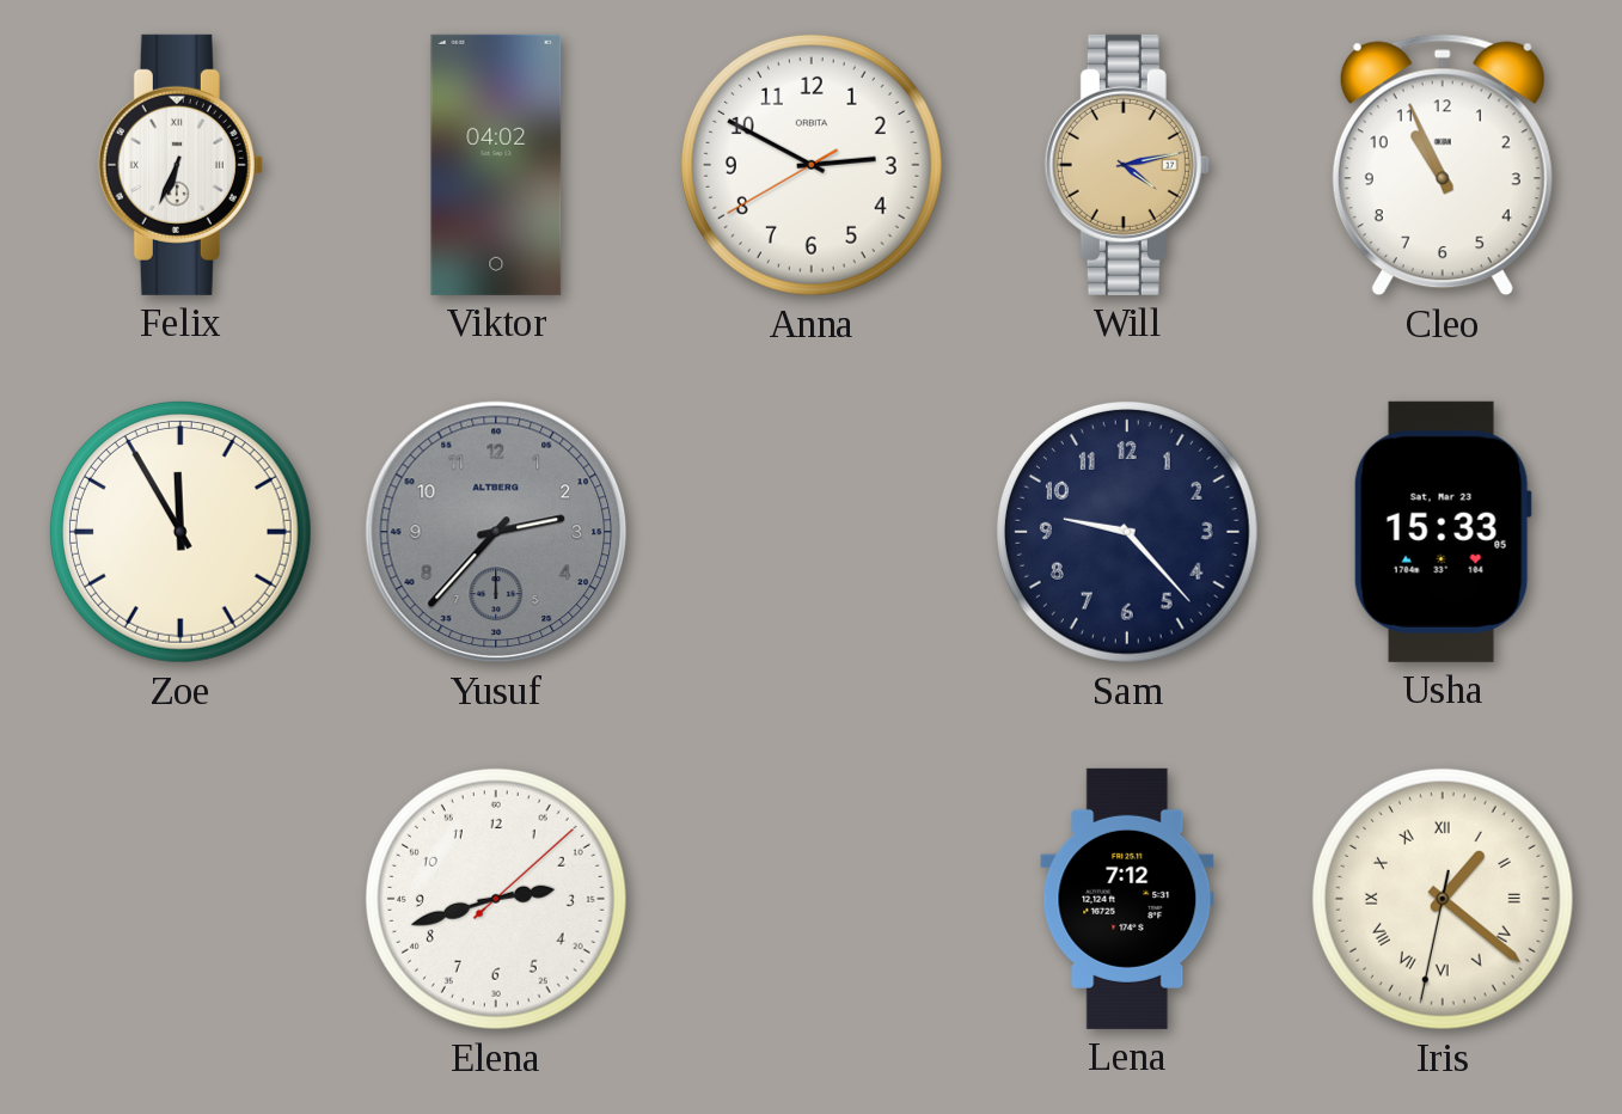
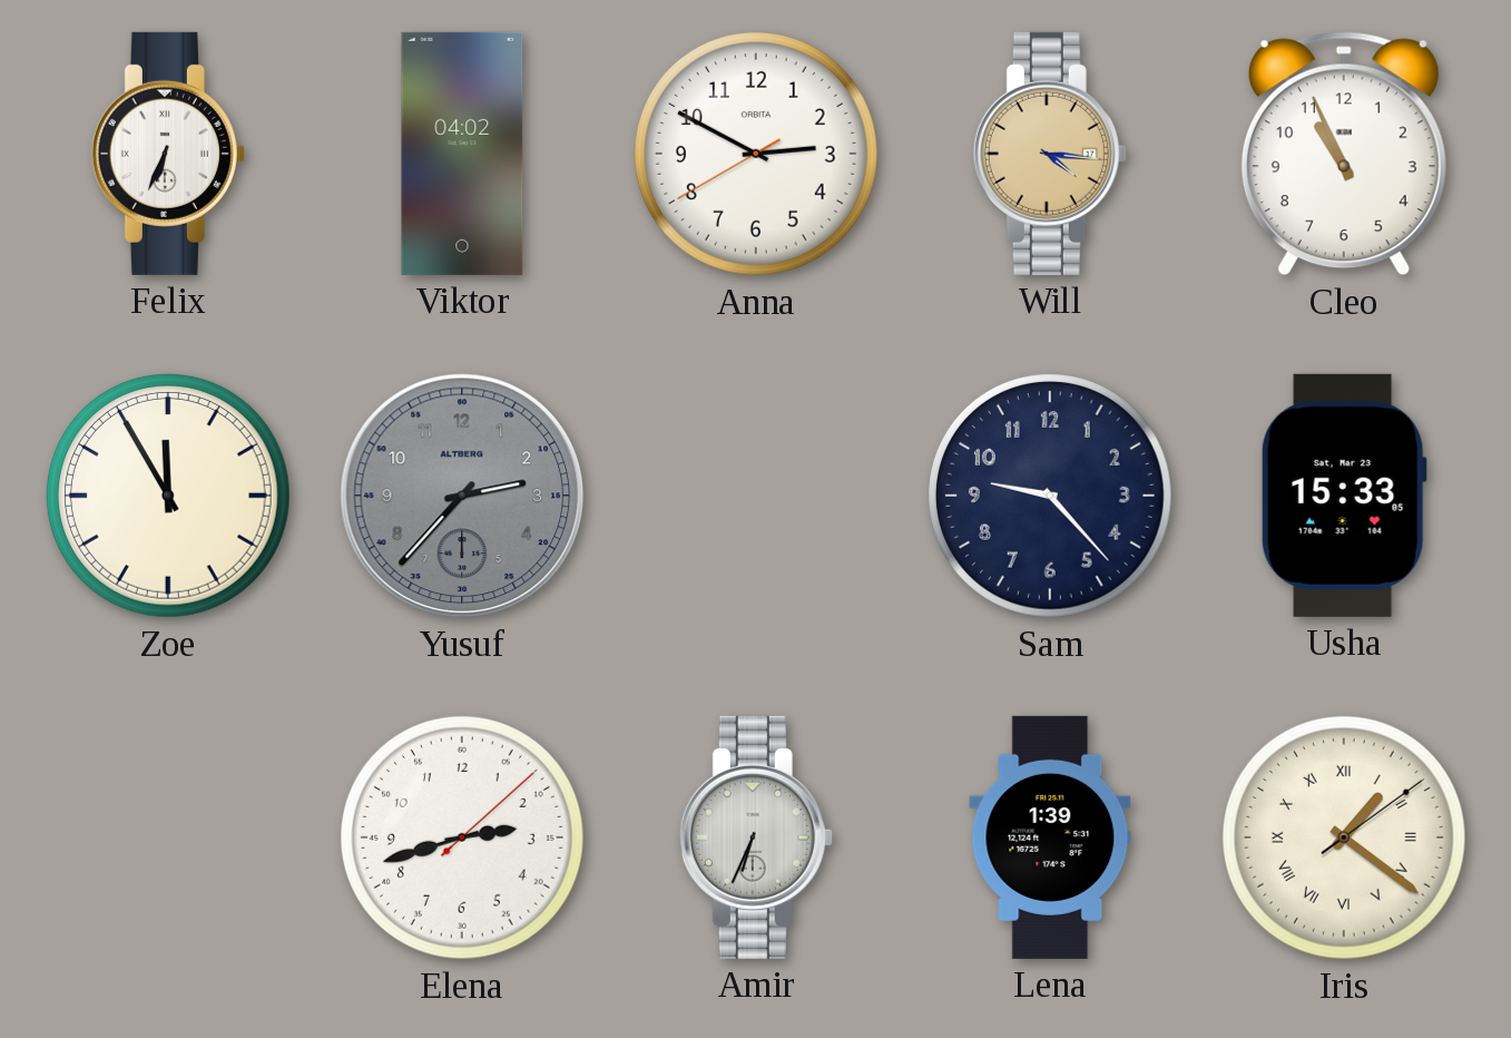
Will: 4:13 -> 4:16 (1050, 154)
Amir: none -> 6:34 (756, 838)
Lena: 7:12 -> 1:39 (1050, 838)
Iris: 1:21:32 -> 1:21:09 (1344, 838)
